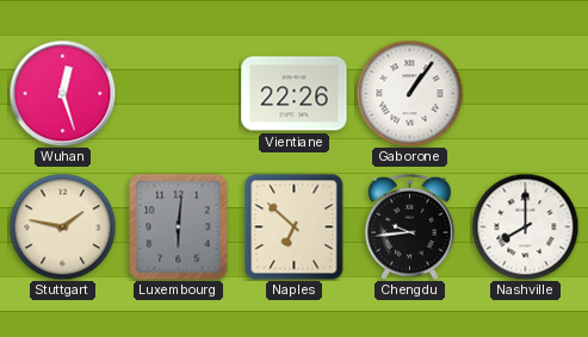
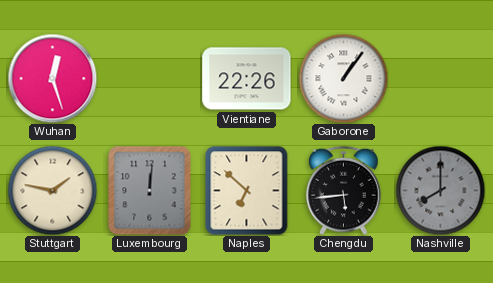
Luxembourg: 6:01 -> 12:01 (150, 190)
Chengdu: 9:44 -> 5:44 (344, 190)
Nashville dial: white -> grey (440, 190)
